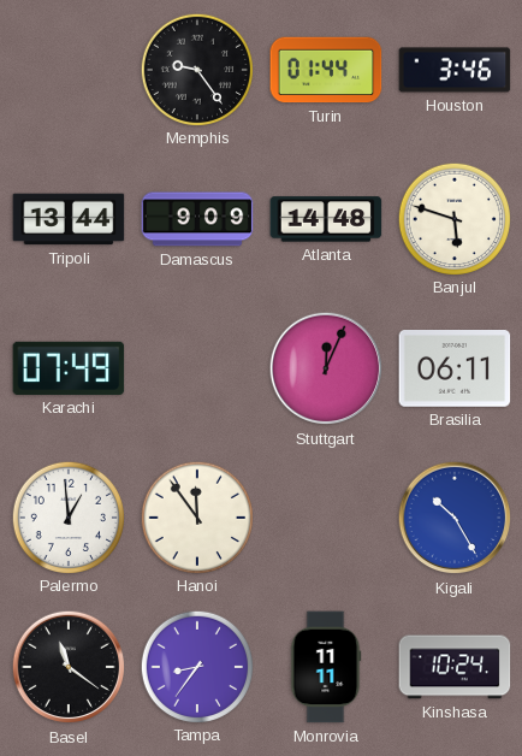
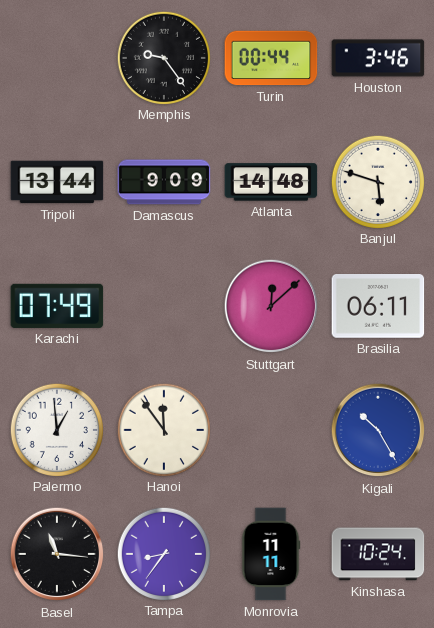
Turin: 01:44 -> 00:44 (271, 58)
Stuttgart: 12:04 -> 12:08 (271, 306)
Basel: 11:21 -> 11:16 (57, 554)
